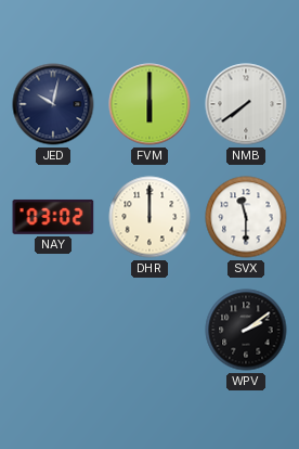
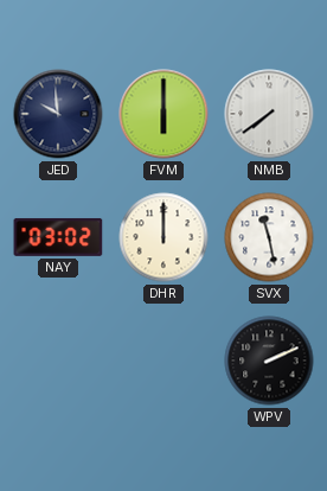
JED: 10:02 -> 9:59 (58, 114)
SVX: 11:30 -> 11:28 (269, 237)
WPV: 2:09 -> 2:11 (269, 361)
